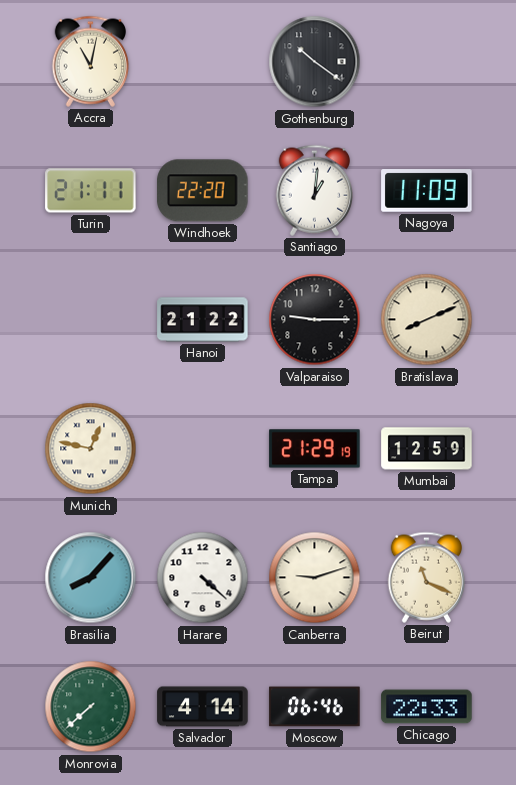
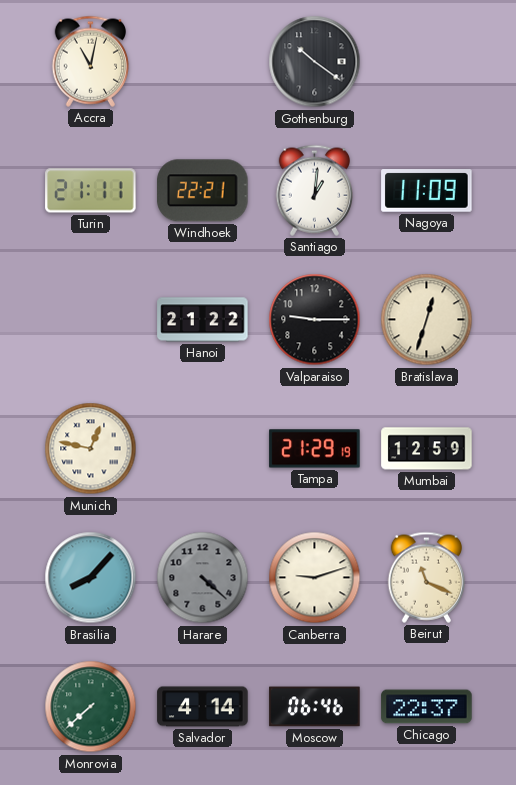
Windhoek: 22:20 -> 22:21 (203, 191)
Bratislava: 8:11 -> 12:33 (427, 320)
Harare dial: white -> grey (203, 578)
Chicago: 22:33 -> 22:37 (427, 707)
